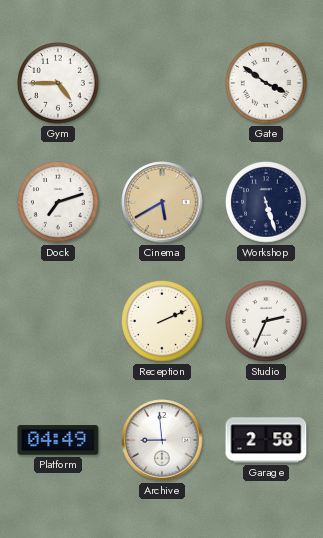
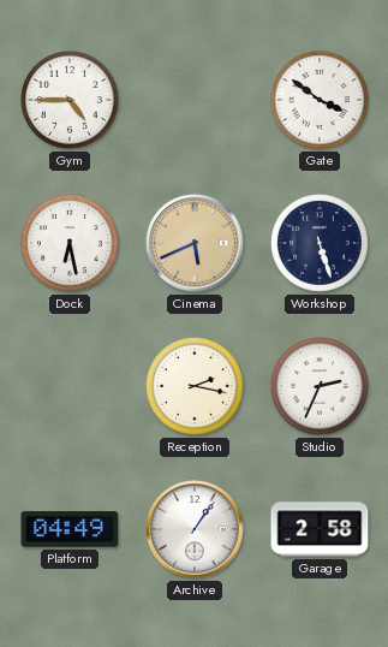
Dock: 7:12 -> 6:28 (70, 244)
Cinema: 5:40 -> 5:41 (195, 243)
Reception: 2:11 -> 2:17 (195, 387)
Archive: 8:59 -> 1:06 (195, 529)
